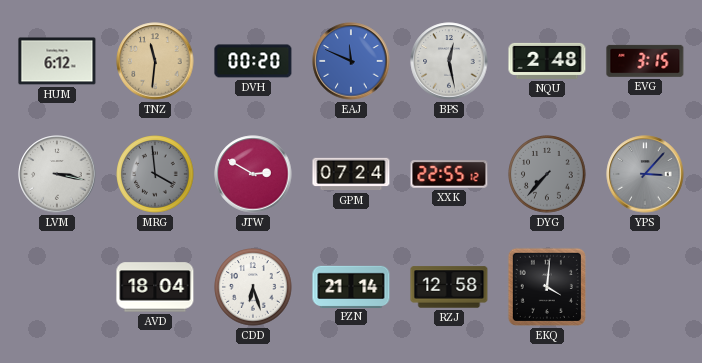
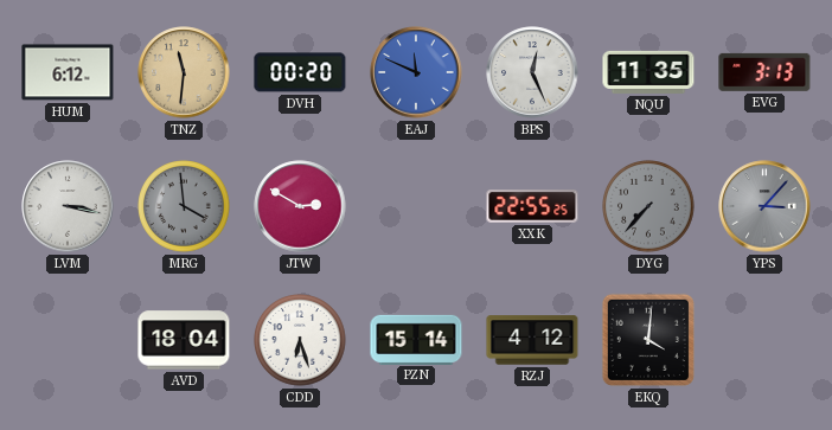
BPS: 12:28 -> 12:26 (532, 72)
NQU: 2:48 -> 11:35 (648, 72)
EVG: 3:15 -> 3:13 (764, 72)
GPM: 07:24 -> none (351, 174)
XXK: 22:55:12 -> 22:55:25 (532, 206)
PZN: 21:14 -> 15:14 (416, 339)
RZJ: 12:58 -> 4:12 (532, 340)
